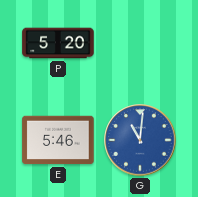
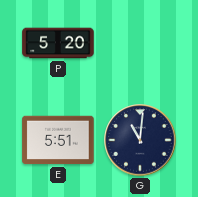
E: 5:46 -> 5:51 (58, 140)
G dial: blue -> navy (140, 140)
